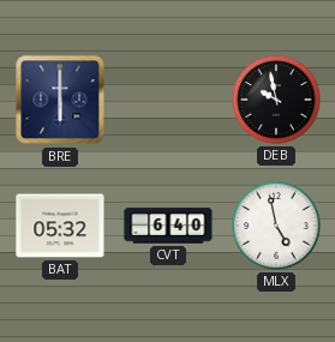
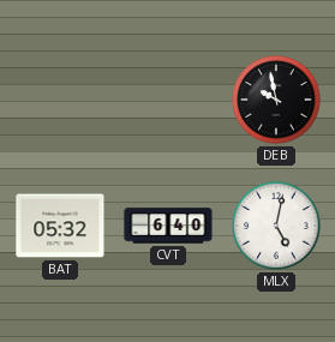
BRE: 6:00 -> none (60, 100)
MLX: 4:58 -> 5:02 (276, 226)
